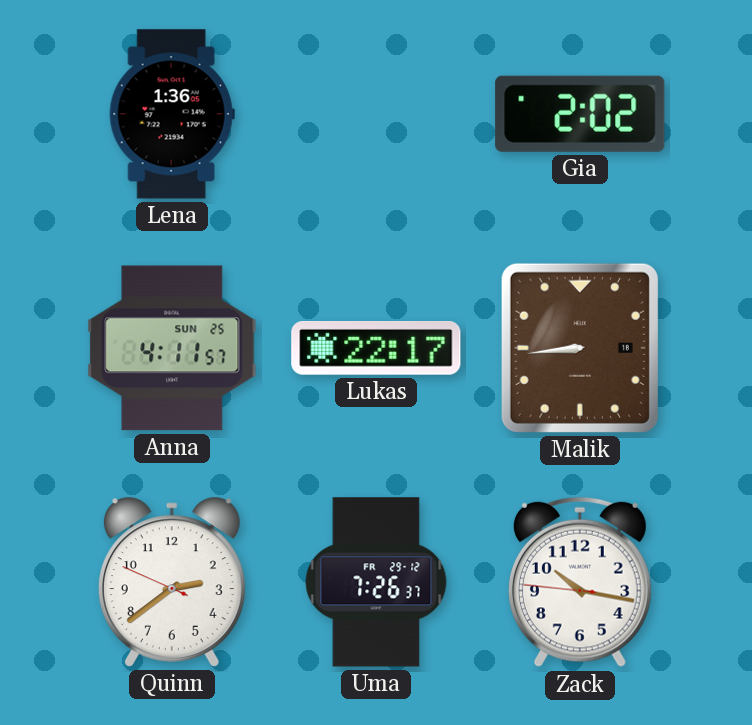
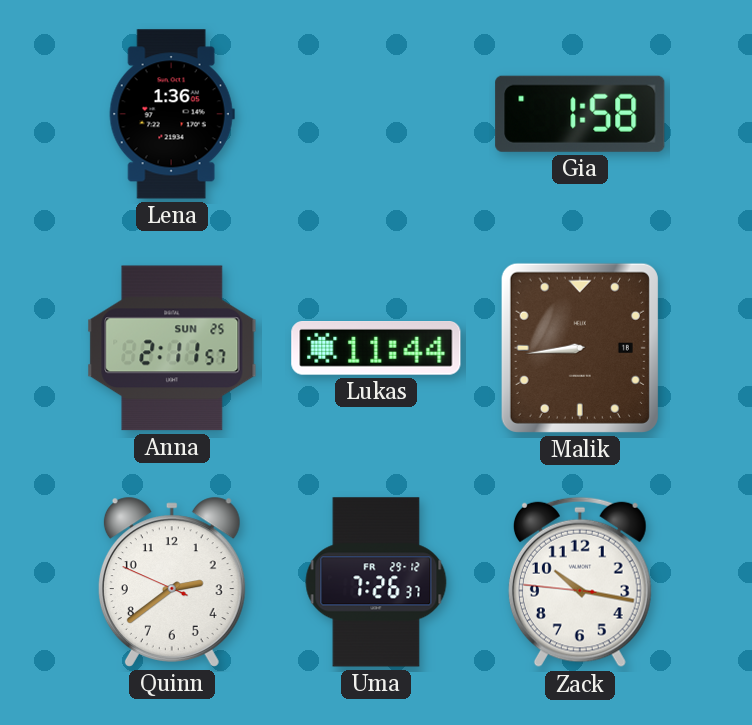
Gia: 2:02 -> 1:58 (580, 114)
Anna: 4:11 -> 2:11 (172, 348)
Lukas: 22:17 -> 11:44 (376, 349)
